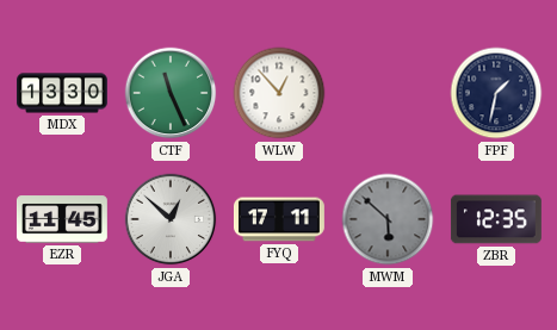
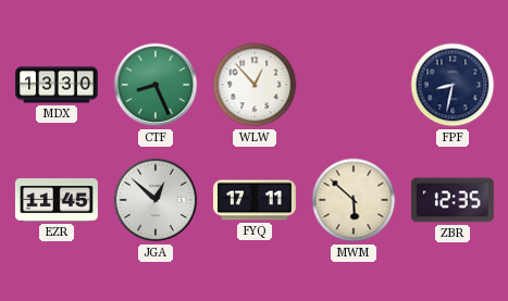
CTF: 11:26 -> 8:26 (156, 85)
FPF: 1:32 -> 8:32 (453, 85)
MWM dial: grey -> cream (354, 200)
